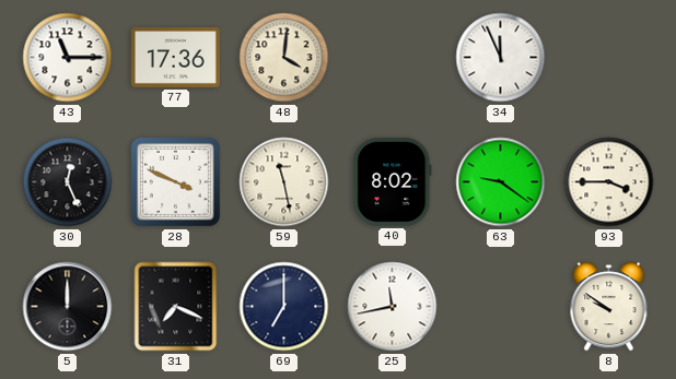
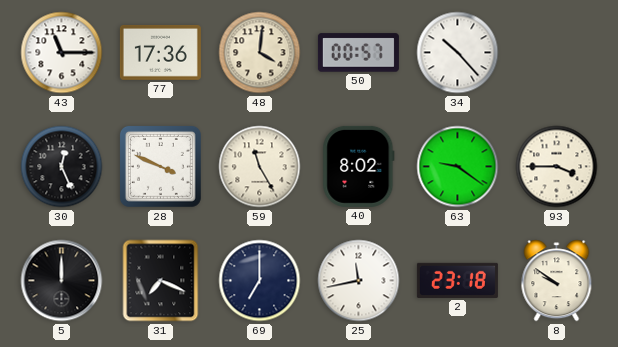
50: none -> 00:57 (358, 53)
34: 11:56 -> 10:23 (458, 53)
59: 11:28 -> 11:25 (260, 167)
2: none -> 23:18 (457, 280)
